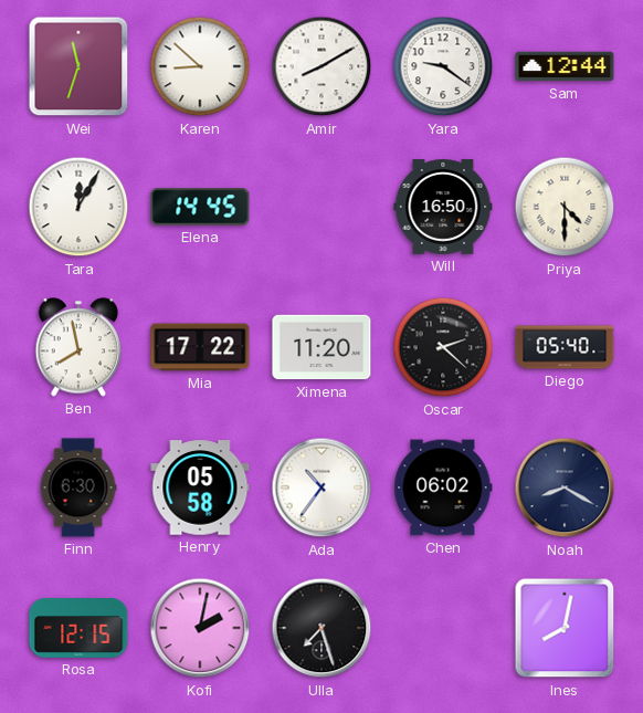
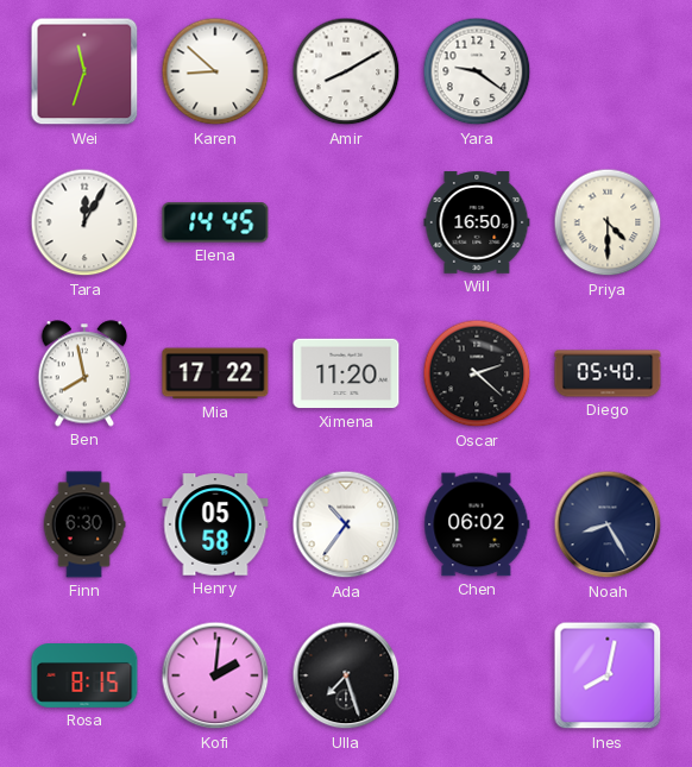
Sam: 12:44 -> none (565, 66)
Noah: 8:20 -> 8:25 (608, 524)
Rosa: 12:15 -> 8:15 (84, 677)
Kofi: 2:02 -> 2:01 (215, 675)
